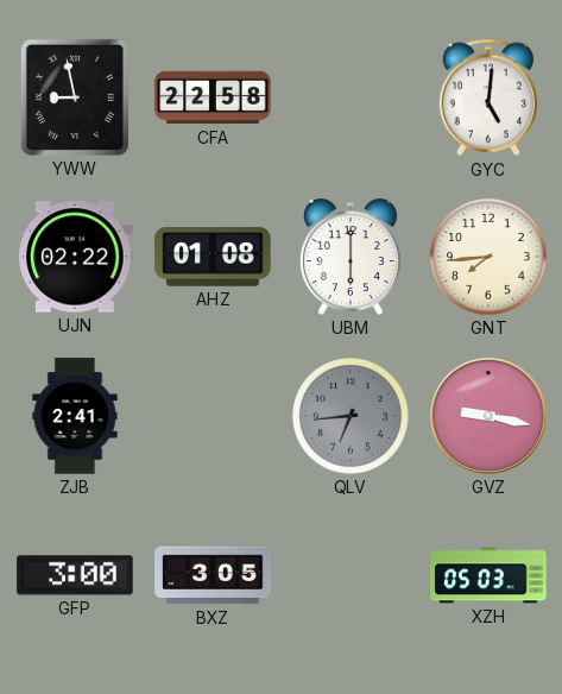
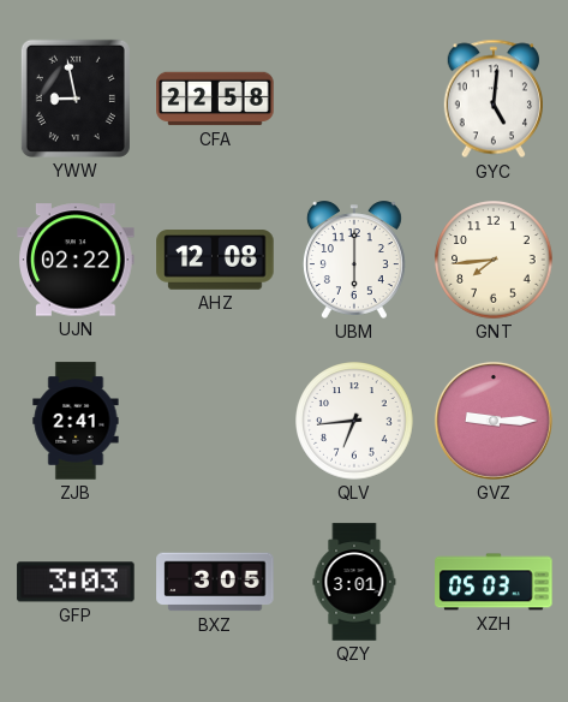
AHZ: 01:08 -> 12:08 (215, 260)
QLV dial: grey -> white (354, 421)
GVZ: 9:17 -> 9:15 (494, 421)
GFP: 3:00 -> 3:03 (76, 582)
QZY: none -> 3:01 (354, 582)
